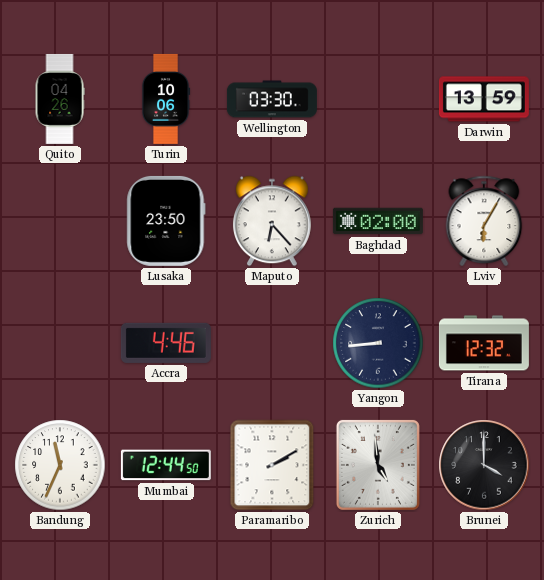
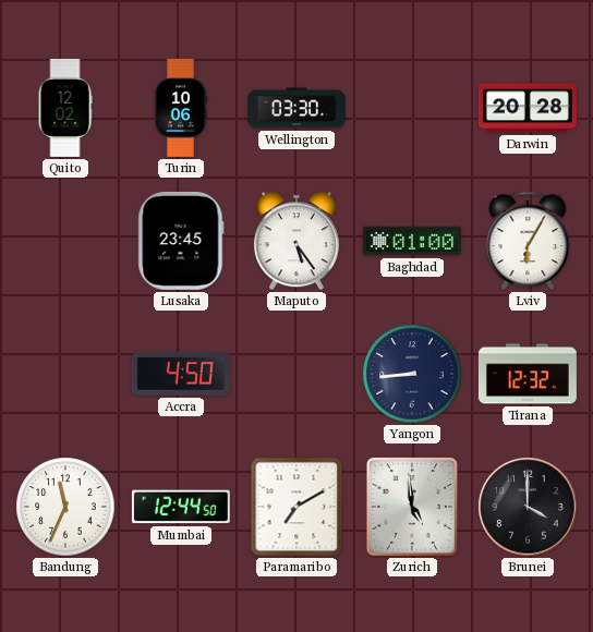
Quito: 04:26 -> 12:02 (65, 108)
Darwin: 13:59 -> 20:28 (528, 108)
Lusaka: 23:50 -> 23:45 (181, 241)
Maputo: 6:23 -> 5:24 (296, 241)
Baghdad: 02:00 -> 01:00 (412, 241)
Accra: 4:46 -> 4:50 (181, 374)
Paramaribo: 2:10 -> 7:10 (296, 507)
